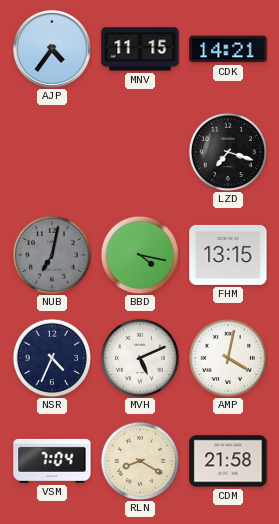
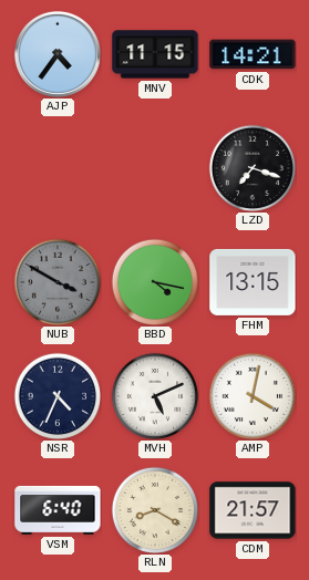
NUB: 7:02 -> 3:50 (56, 281)
VSM: 7:04 -> 6:40 (58, 510)
CDM: 21:58 -> 21:57 (253, 510)
